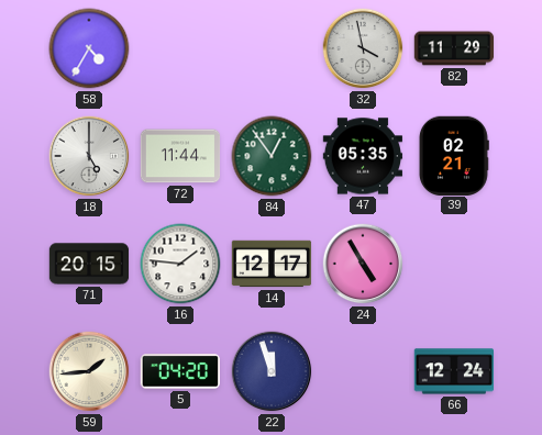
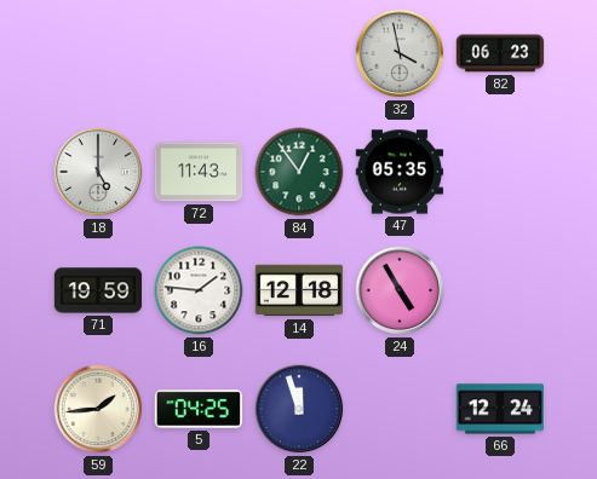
58: 4:35 -> none (89, 48)
82: 11:29 -> 06:23 (500, 53)
72: 11:44 -> 11:43 (199, 172)
39: 02:21 -> none (453, 155)
71: 20:15 -> 19:59 (98, 290)
14: 12:17 -> 12:18 (299, 290)
5: 04:20 -> 04:25 (197, 409)
